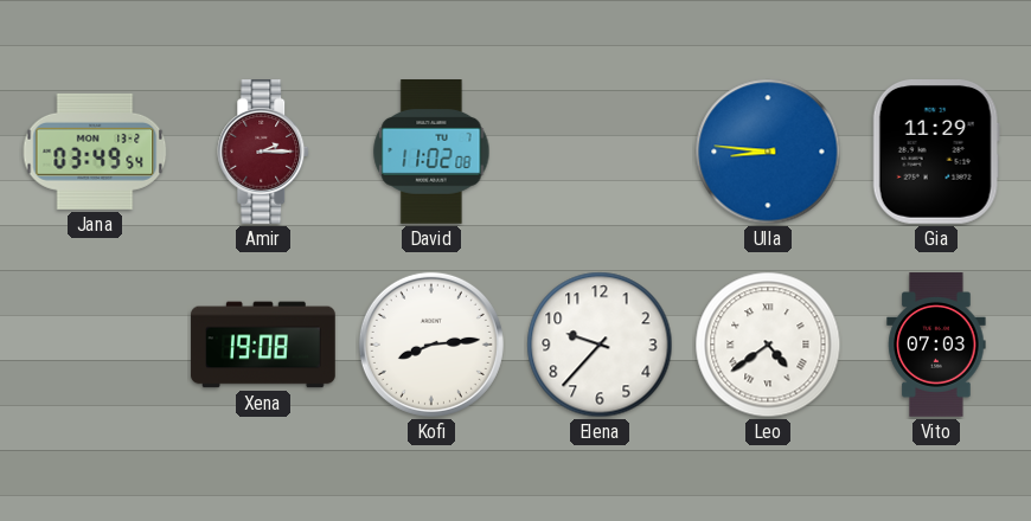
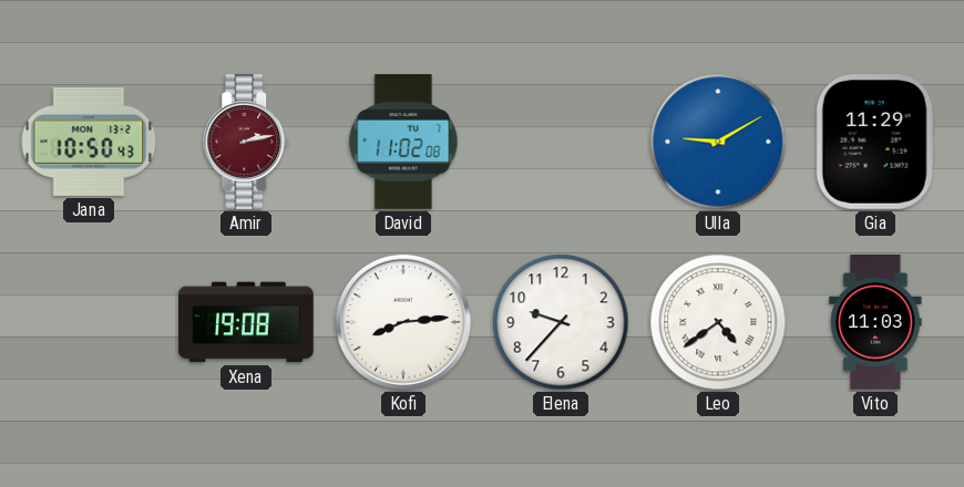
Jana: 03:49 -> 10:50 (89, 142)
Amir: 2:15 -> 2:13 (247, 142)
Ulla: 8:46 -> 9:10 (718, 142)
Vito: 07:03 -> 11:03 (875, 322)
